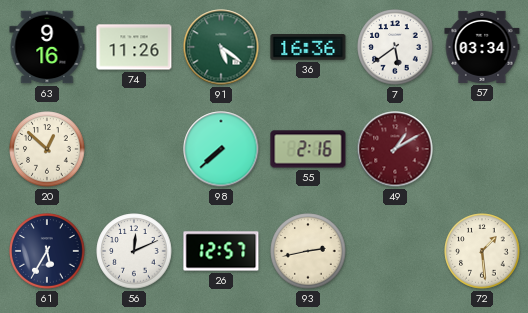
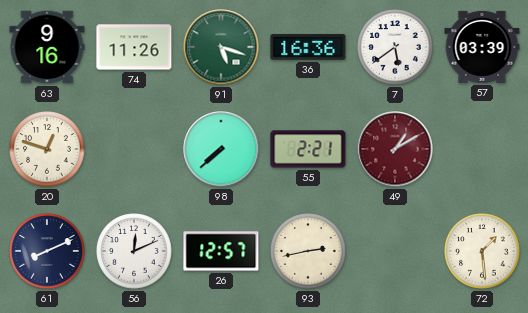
91: 5:21 -> 5:18 (221, 47)
57: 03:34 -> 03:39 (482, 47)
20: 12:52 -> 12:48 (47, 149)
55: 2:16 -> 2:21 (308, 149)
61: 5:35 -> 8:11 (47, 251)
